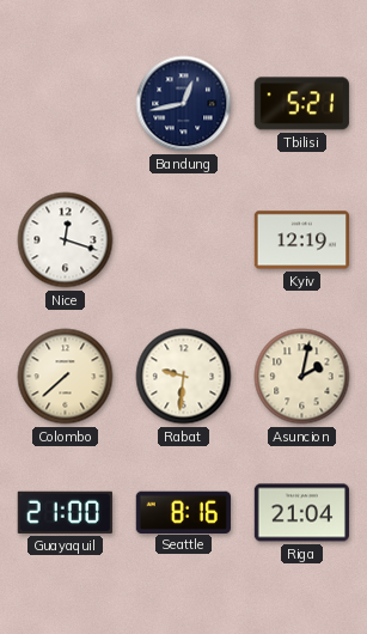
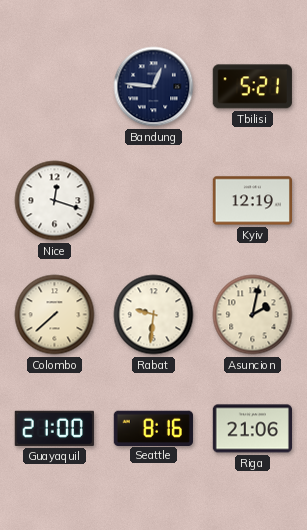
Bandung: 12:43 -> 12:46 (154, 87)
Riga: 21:04 -> 21:06 (252, 429)
